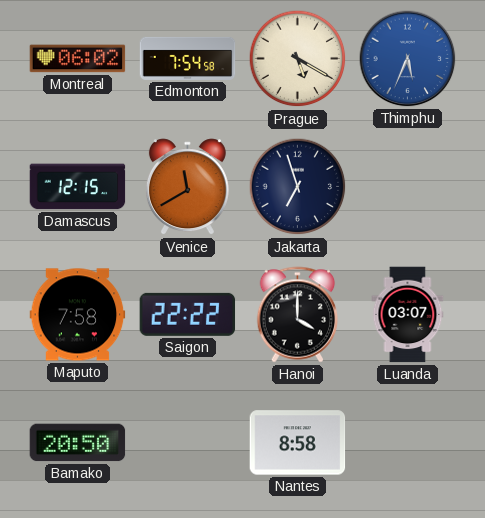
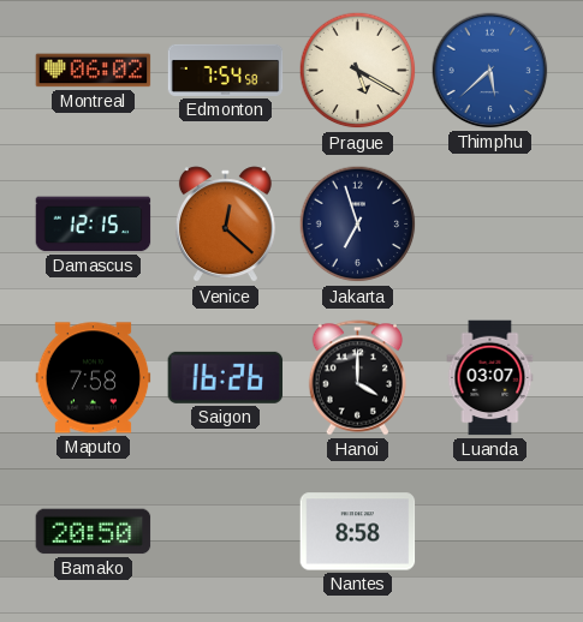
Thimphu: 5:34 -> 5:38 (490, 71)
Venice: 11:40 -> 12:22 (225, 225)
Saigon: 22:22 -> 16:26 (226, 377)
